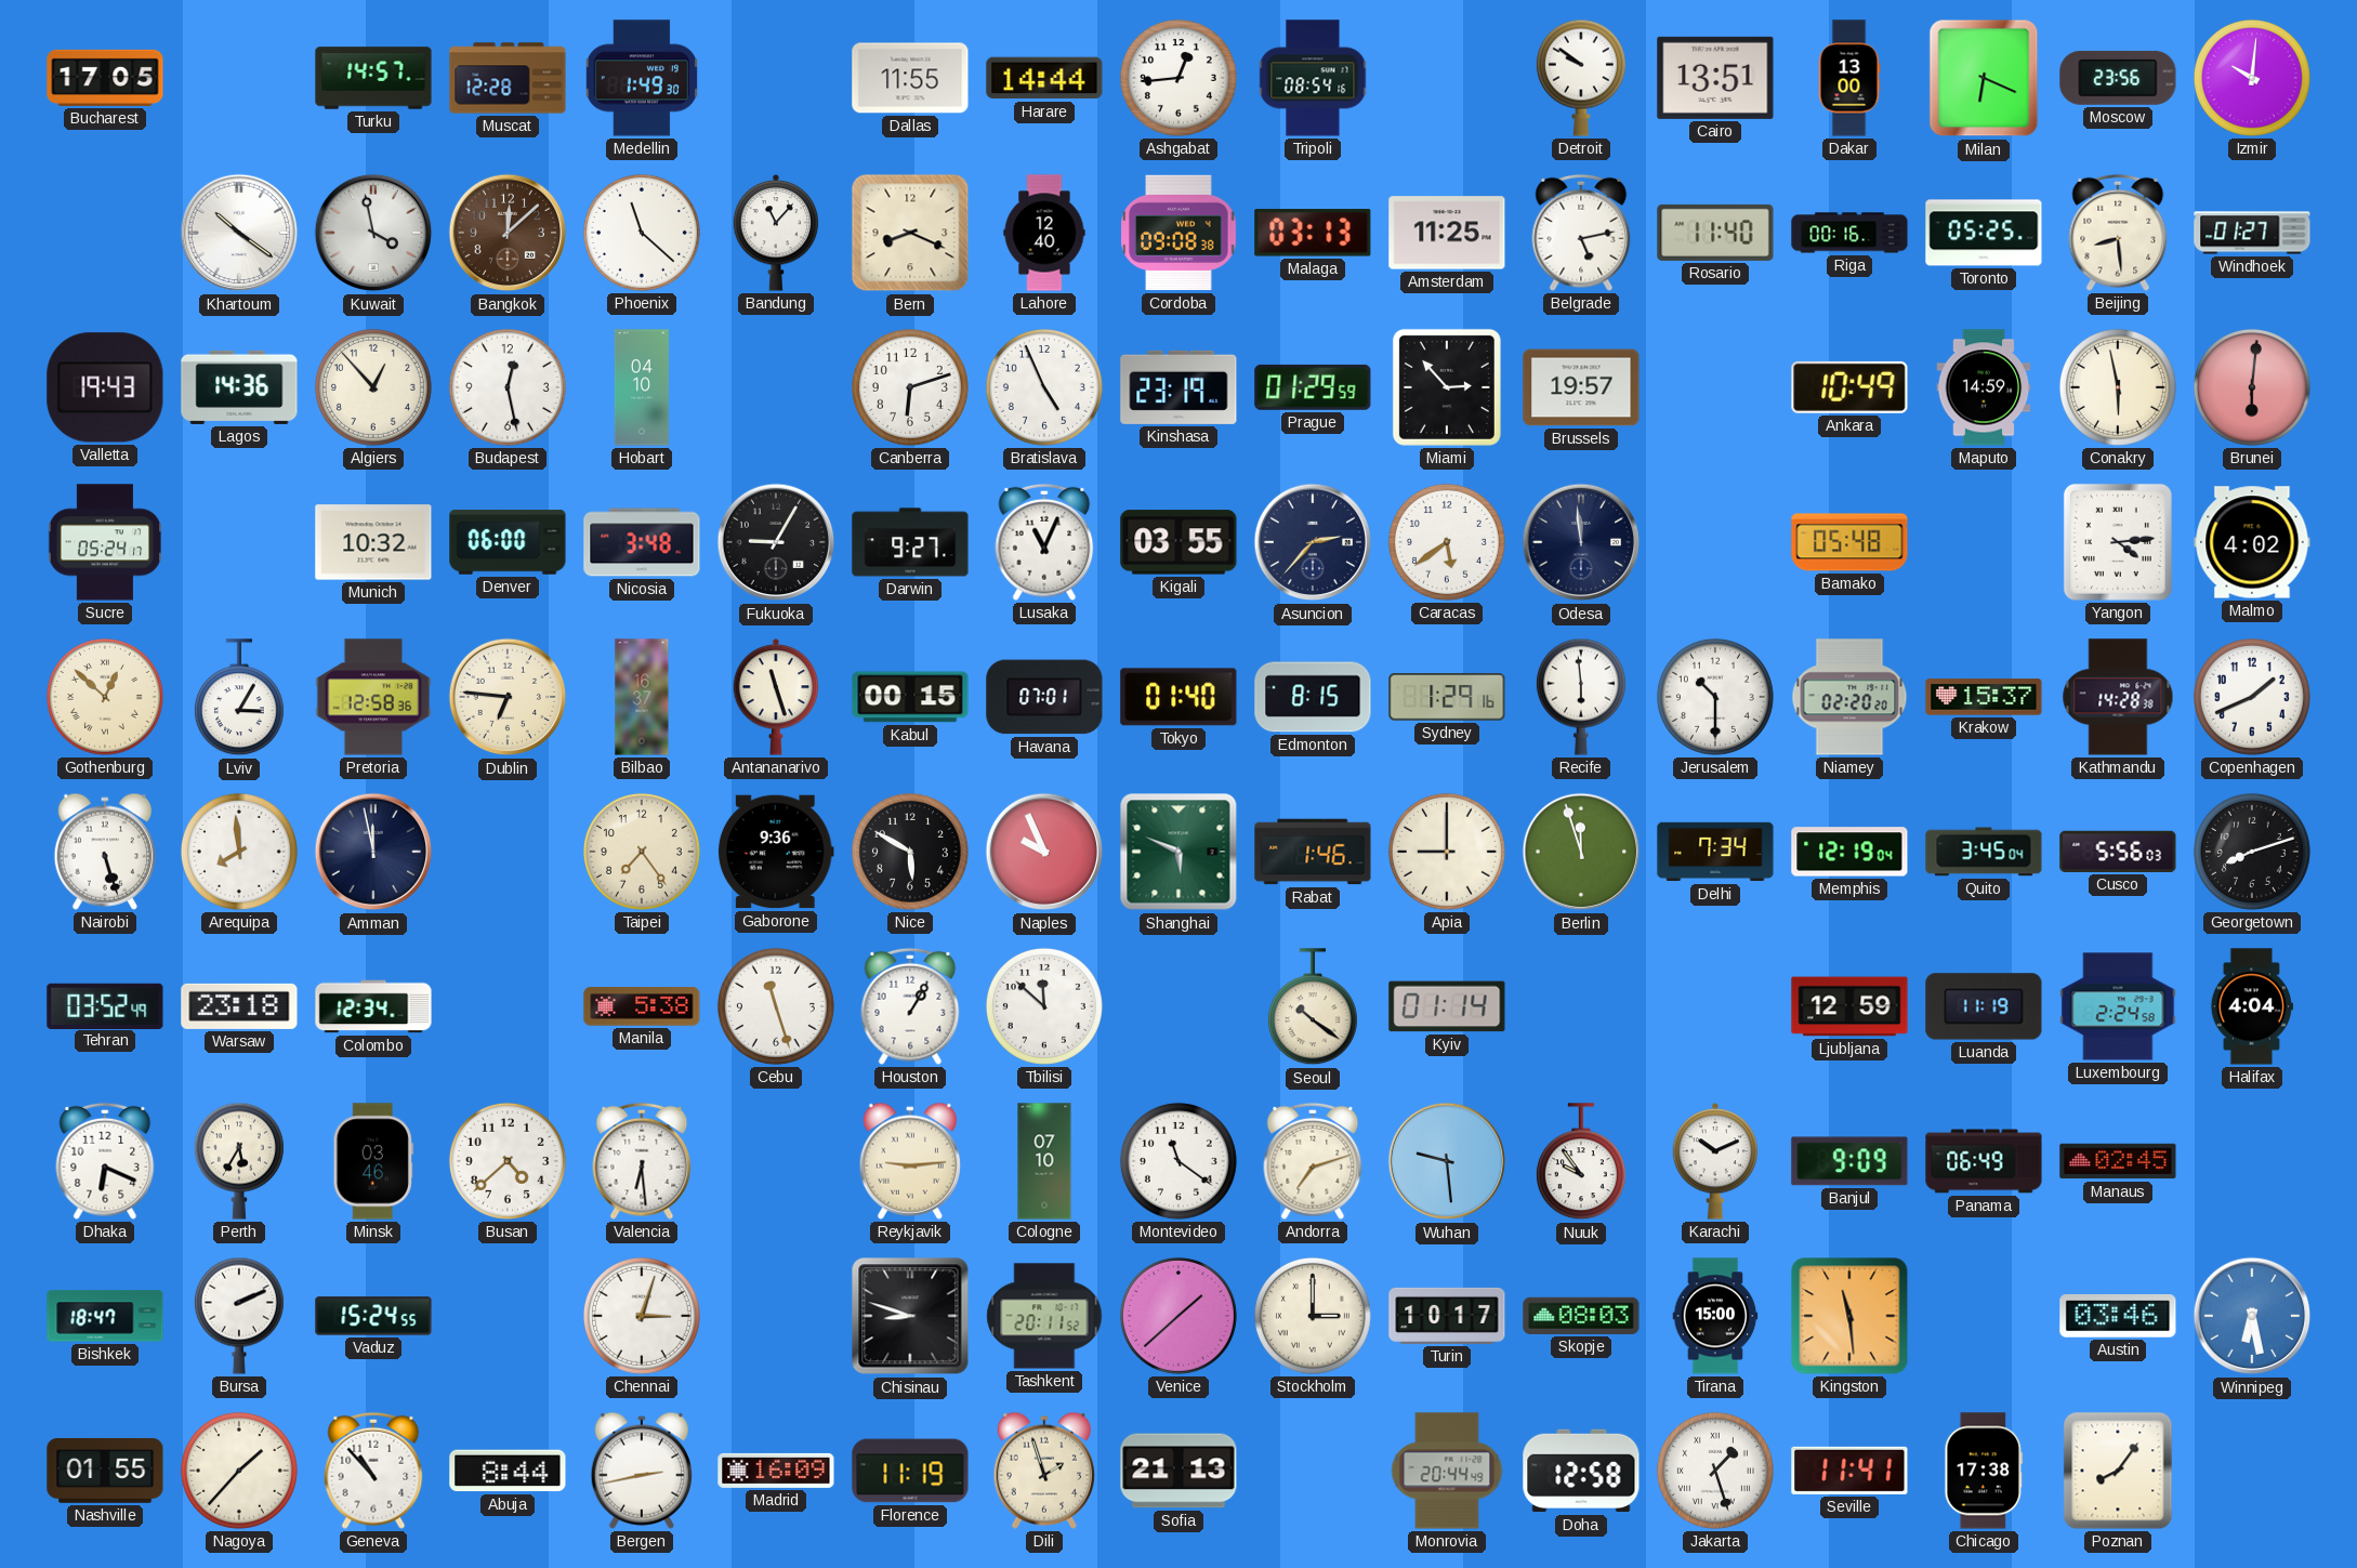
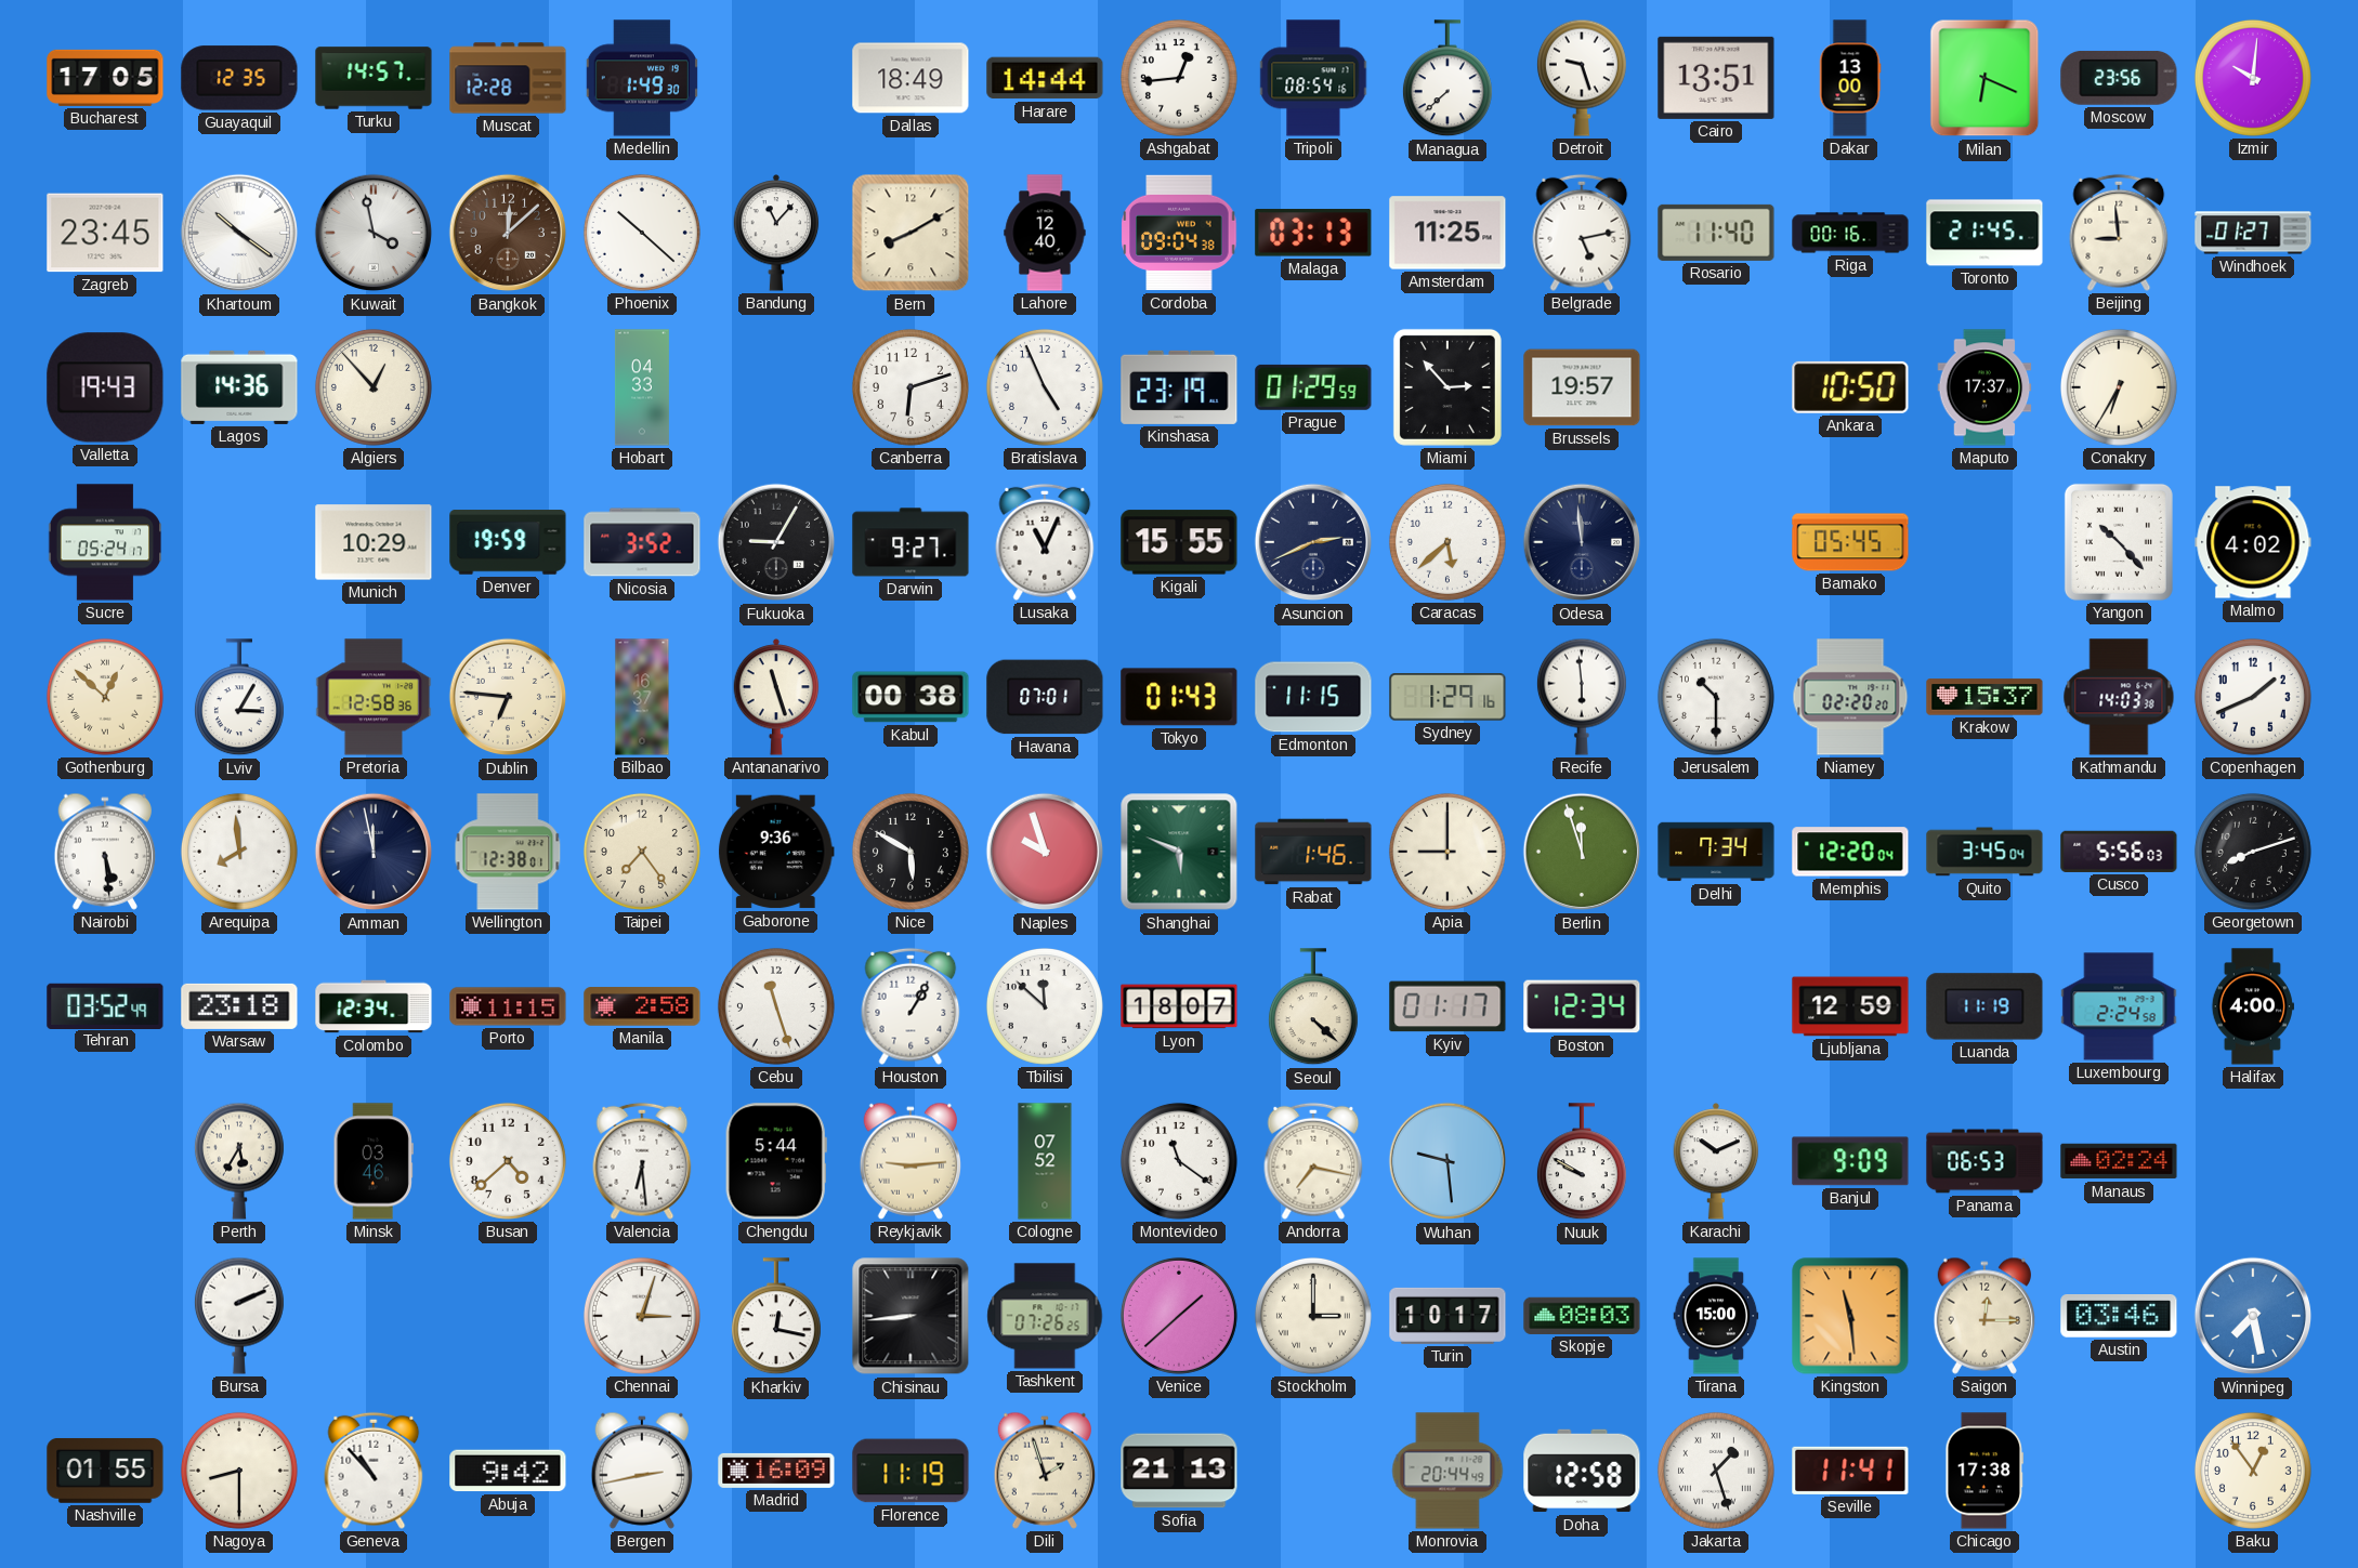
Guayaquil: none -> 12:35 (239, 78)
Dallas: 11:55 -> 18:49 (911, 78)
Managua: none -> 7:38 (1447, 79)
Detroit: 9:51 -> 9:27 (1582, 78)
Zagreb: none -> 23:45 (105, 233)
Phoenix: 11:22 -> 10:22 (642, 233)
Bern: 8:19 -> 8:10 (911, 233)
Cordoba: 09:08 -> 09:04 (1179, 233)
Toronto: 05:25 -> 21:45 (1984, 233)
Beijing: 8:29 -> 8:59 (2119, 233)
Budapest: 12:28 -> none (508, 387)
Hobart: 04:10 -> 04:33 (642, 387)
Ankara: 10:49 -> 10:50 (1850, 387)
Maputo: 14:59 -> 17:37 (1984, 387)
Conakry: 5:58 -> 6:35 (2119, 387)
Brunei: 6:01 -> none (2252, 387)
Munich: 10:32 -> 10:29 (374, 542)
Denver: 06:00 -> 19:59 (508, 542)
Nicosia: 3:48 -> 3:52 (642, 542)
Kigali: 03:55 -> 15:55 (1179, 542)
Asuncion: 2:37 -> 2:41 (1313, 542)
Caracas: 5:39 -> 5:38 (1447, 542)
Bamako: 05:48 -> 05:45 (1850, 542)
Yangon: 4:14 -> 10:23 (2119, 542)
Kabul: 00:15 -> 00:38 (911, 697)
Tokyo: 01:40 -> 01:43 (1179, 697)
Edmonton: 8:15 -> 11:15 (1313, 697)
Kathmandu: 14:28 -> 14:03 (2119, 697)
Nairobi: 5:27 -> 5:29 (104, 852)
Wellington: none -> 12:38 (508, 852)
Naples: 9:56 -> 9:57 (1045, 852)
Memphis: 12:19 -> 12:20 (1850, 852)
Porto: none -> 11:15 (508, 1006)
Manila: 5:38 -> 2:58 (642, 1006)
Lyon: none -> 18:07 (1179, 1006)
Seoul: 10:21 -> 4:22 (1313, 1007)
Kyiv: 01:14 -> 01:17 (1447, 1006)
Boston: none -> 12:34 (1582, 1006)
Halifax: 4:04 -> 4:00 (2252, 1006)
Dhaka: 6:19 -> none (105, 1161)
Chengdu: none -> 5:44 (776, 1161)
Cologne: 07:10 -> 07:52 (1045, 1161)
Andorra: 7:12 -> 7:17 (1313, 1161)
Nuuk: 9:54 -> 9:50 (1582, 1162)
Panama: 06:49 -> 06:53 (1984, 1161)
Manaus: 02:45 -> 02:24 (2119, 1161)
Bishkek: 18:47 -> none (105, 1316)
Vaduz: 15:24 -> none (373, 1316)
Kharkiv: none -> 12:17 (776, 1317)
Chisinau: 8:48 -> 8:44 (911, 1316)
Tashkent: 20:11 -> 07:26 (1045, 1316)
Saigon: none -> 12:15 (1983, 1316)
Winnipeg: 6:28 -> 7:28 (2253, 1316)
Nagoya: 1:37 -> 8:30 (239, 1471)
Abuja: 8:44 -> 9:42 (508, 1471)
Poznan: 8:06 -> none (2118, 1471)
Baku: none -> 12:54 (2253, 1471)
